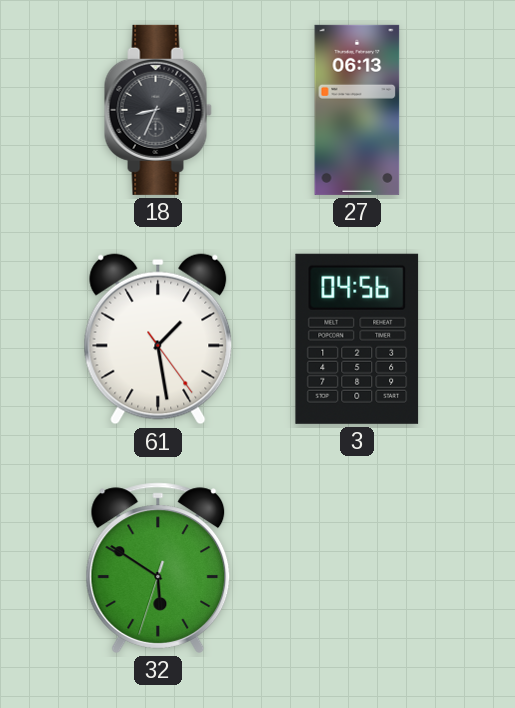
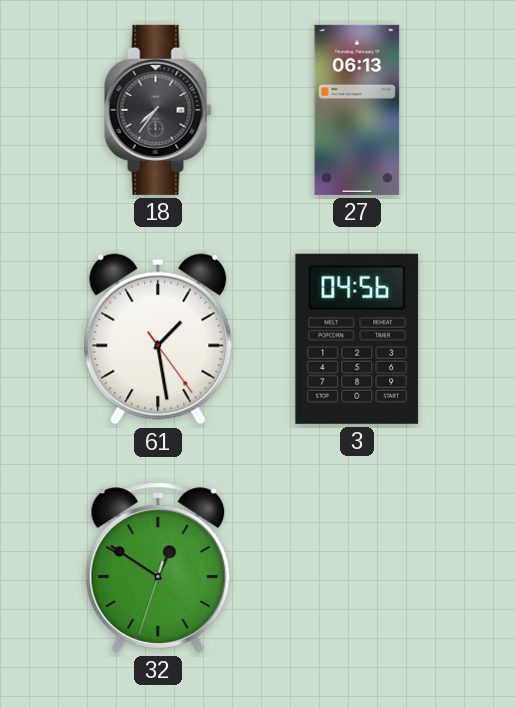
18: 8:34 -> 7:36 (158, 110)
32: 5:50 -> 12:50 (158, 568)
